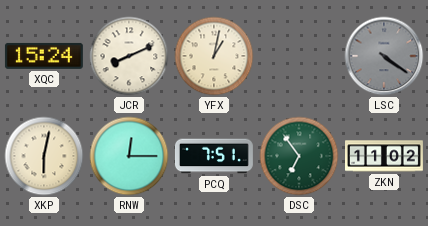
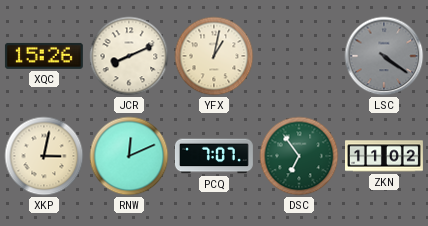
XQC: 15:24 -> 15:26 (44, 56)
XKP: 6:02 -> 3:02 (44, 156)
RNW: 12:15 -> 12:11 (129, 156)
PCQ: 7:51 -> 7:07 (214, 156)
